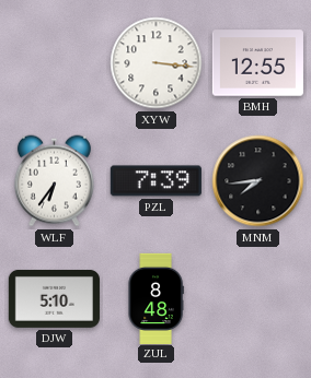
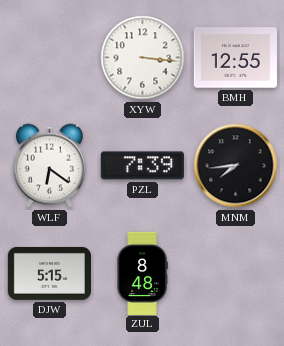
WLF: 6:36 -> 6:21 (49, 166)
DJW: 5:10 -> 5:15 (49, 273)
